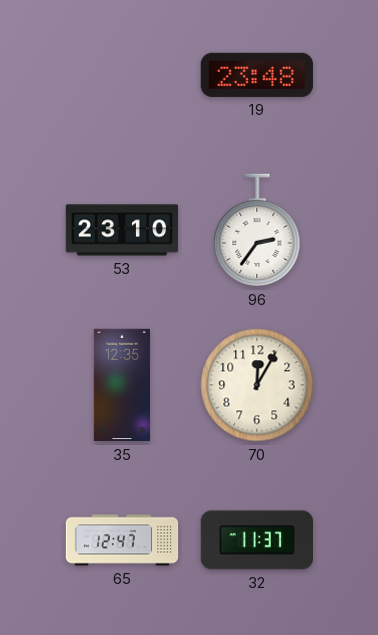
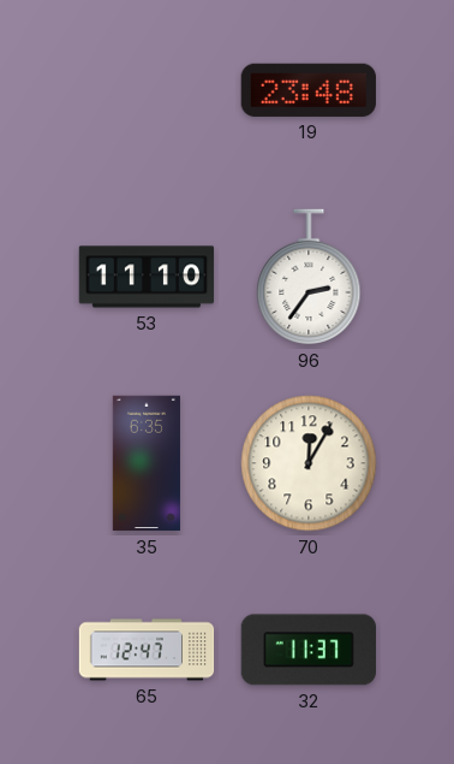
53: 23:10 -> 11:10 (147, 277)
35: 12:35 -> 6:35 (147, 463)
